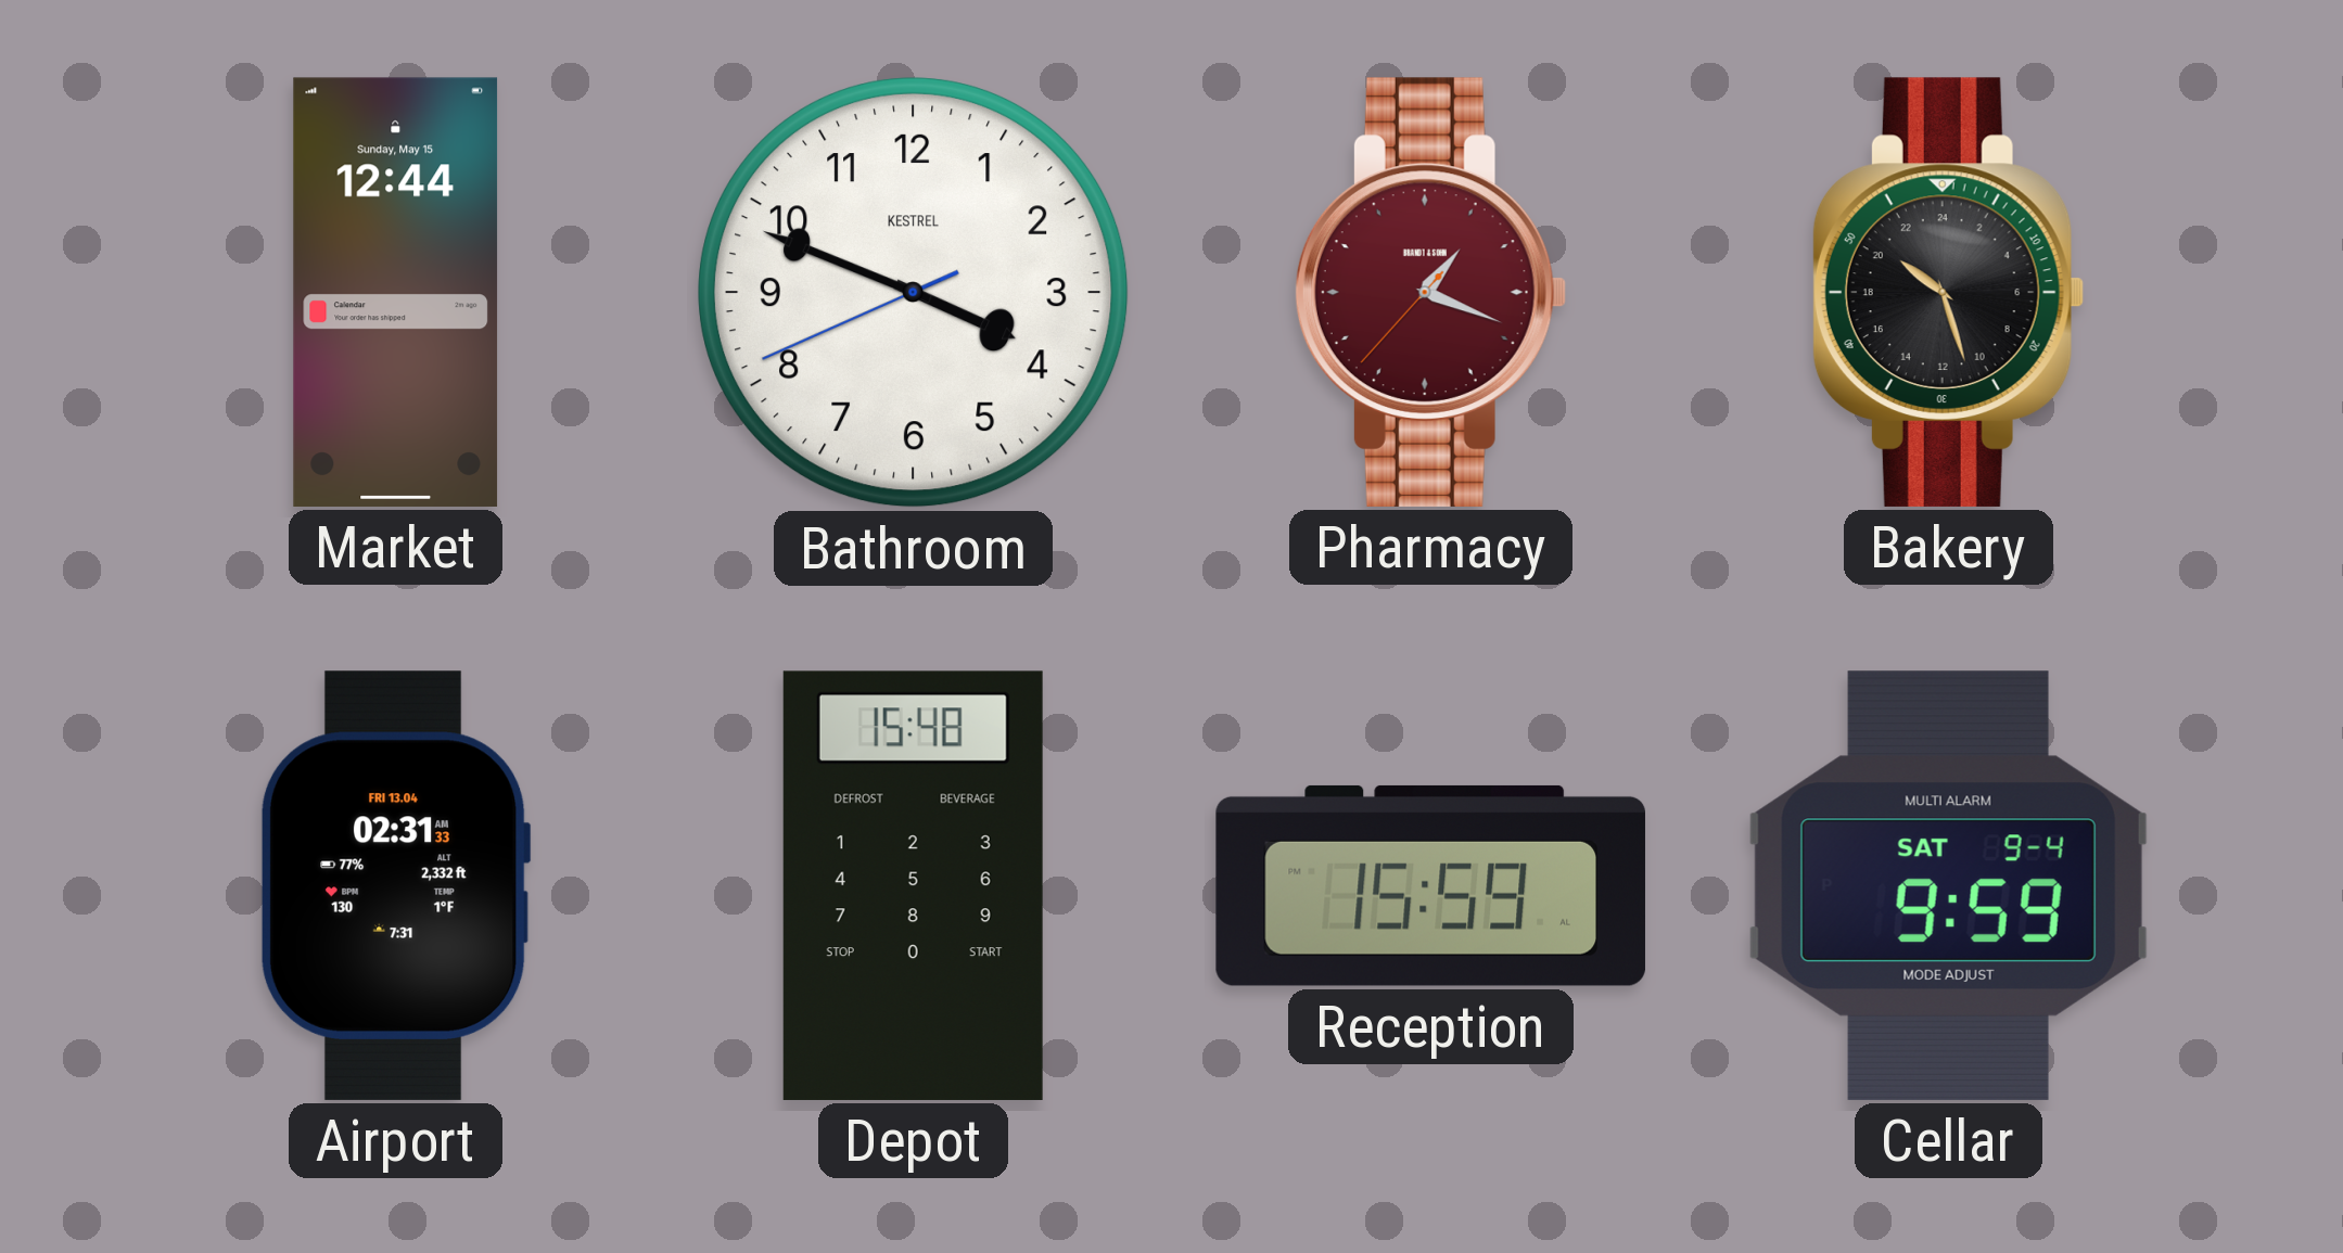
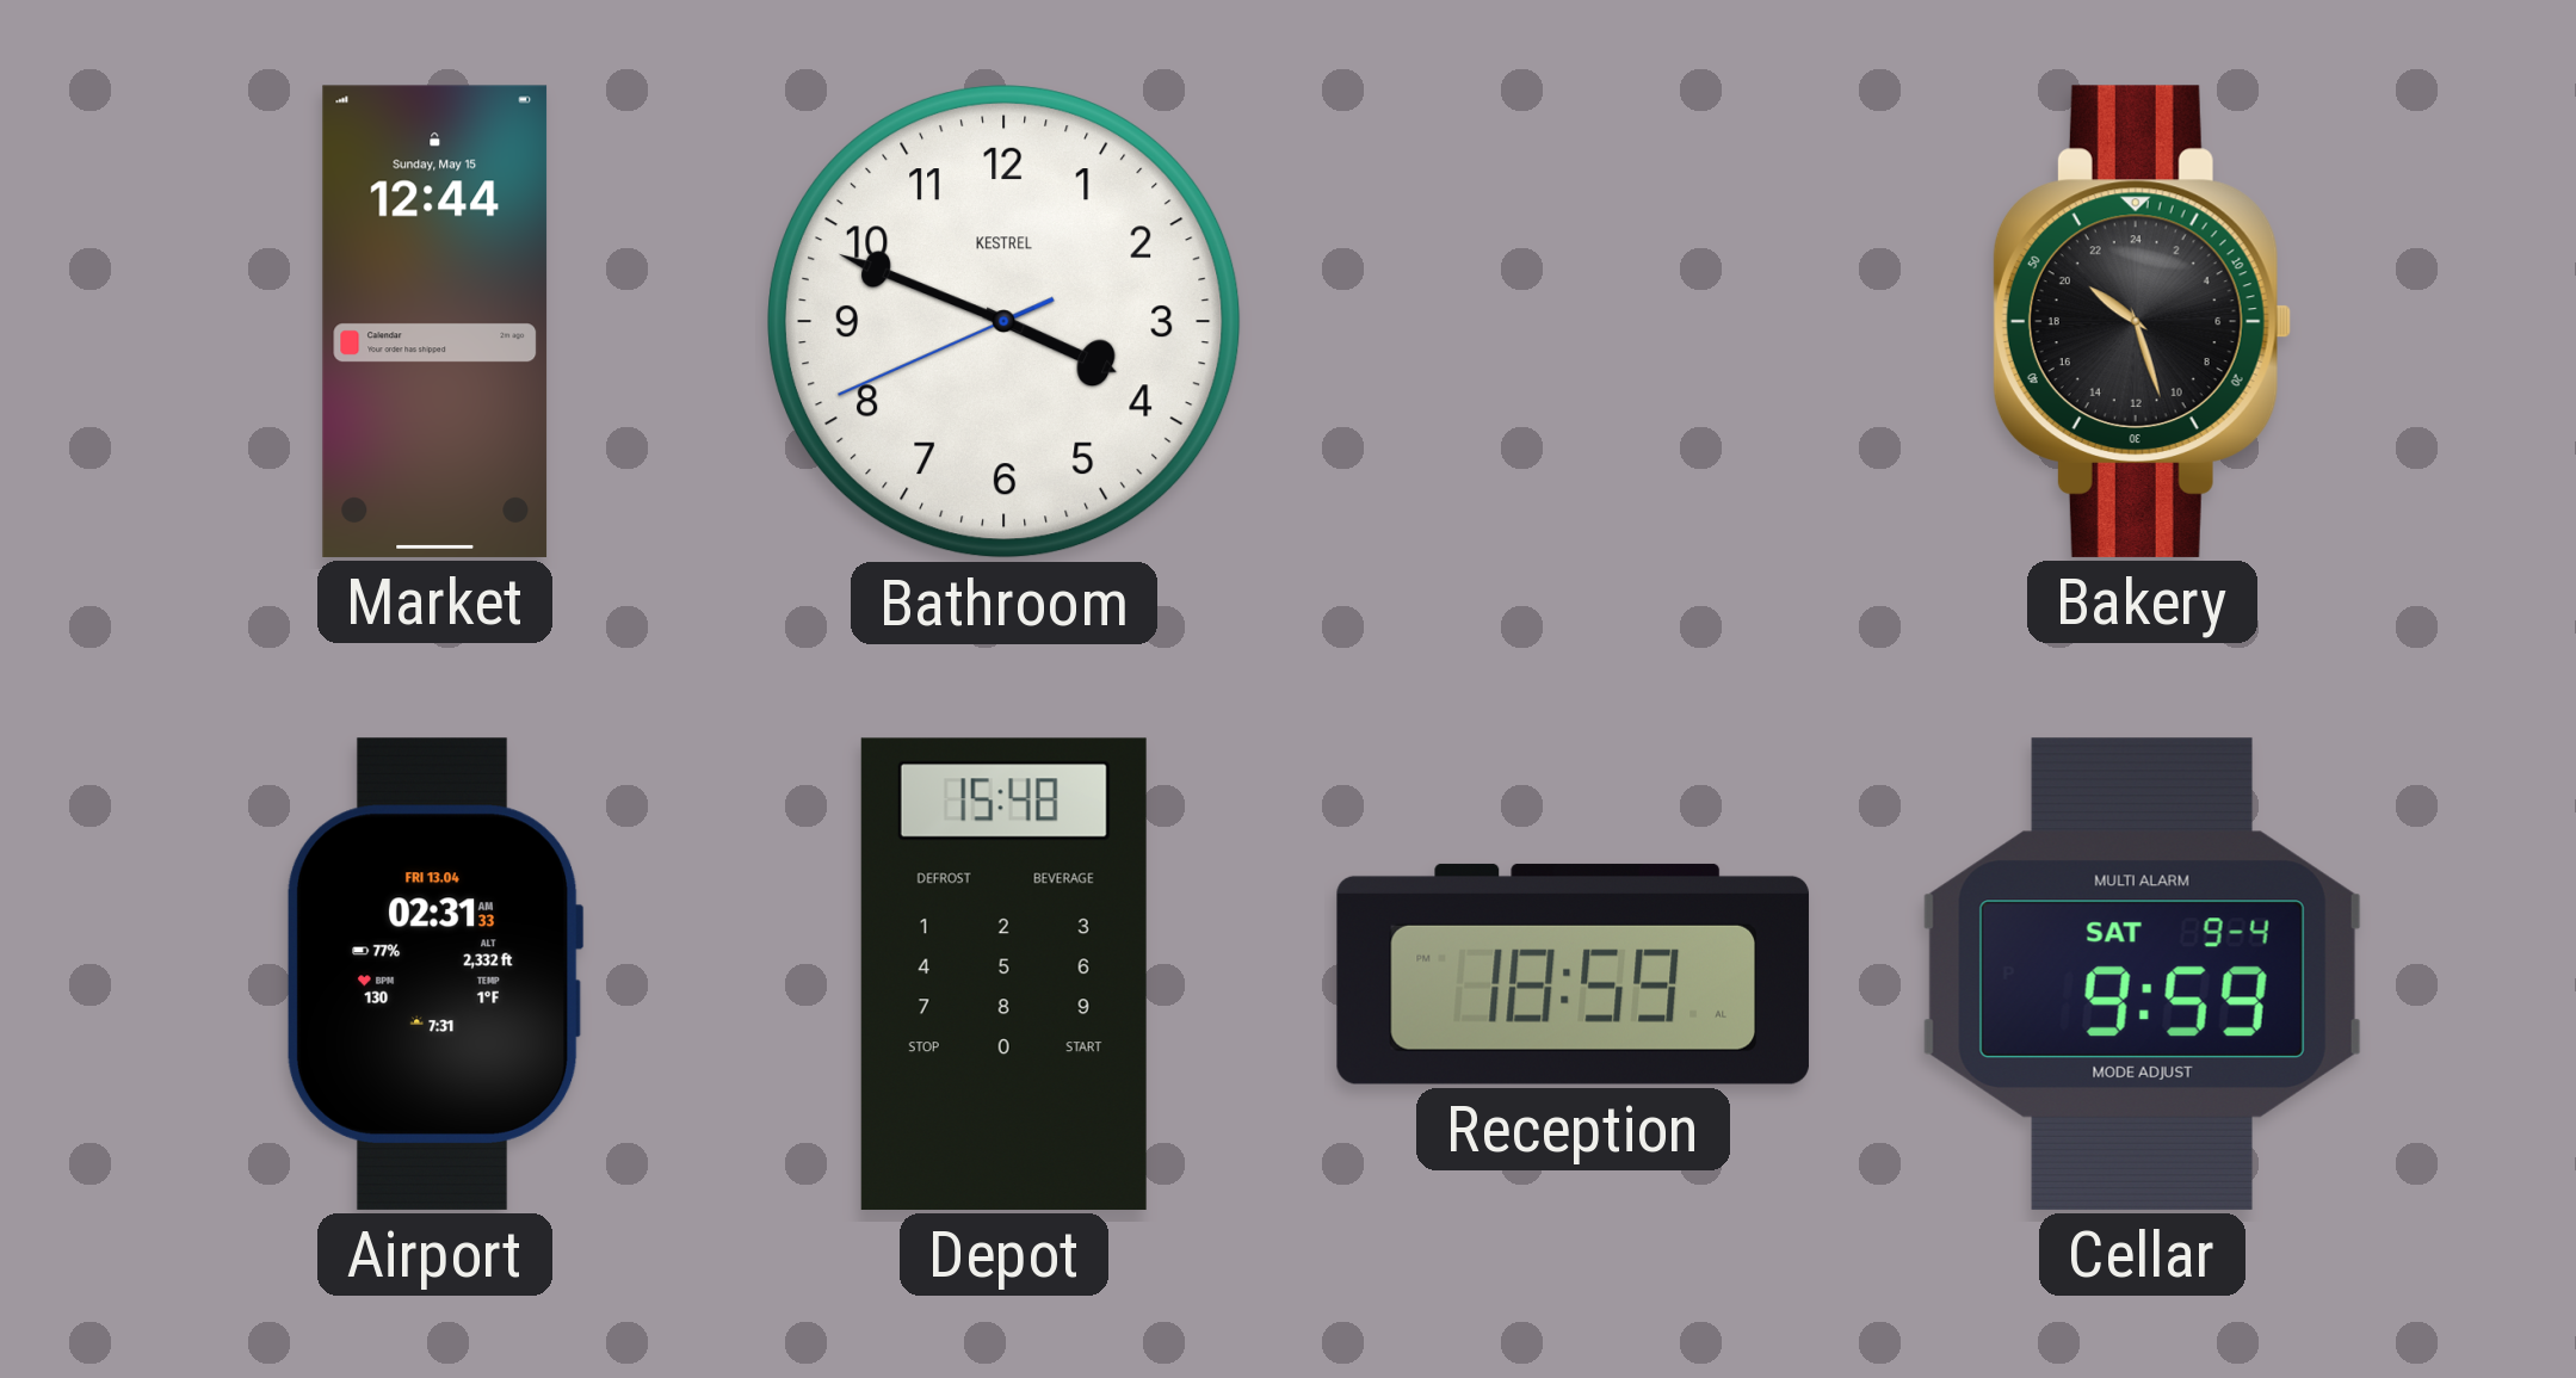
Pharmacy: 1:18 -> none (1430, 292)
Reception: 15:59 -> 18:59 (1573, 974)
